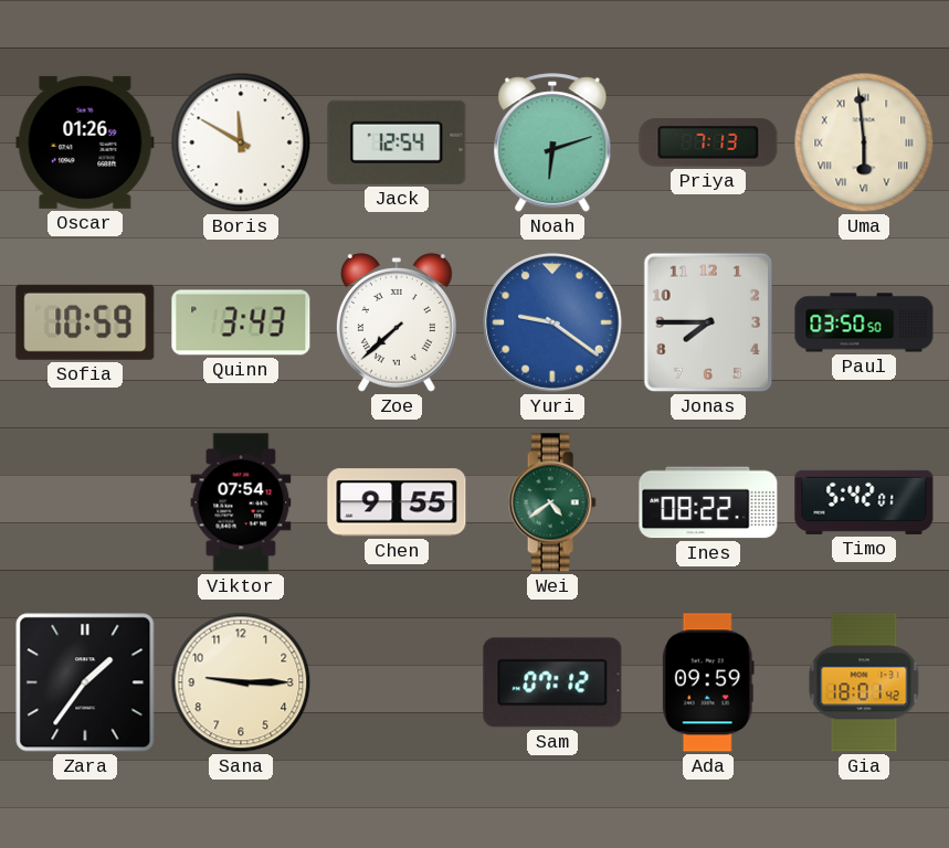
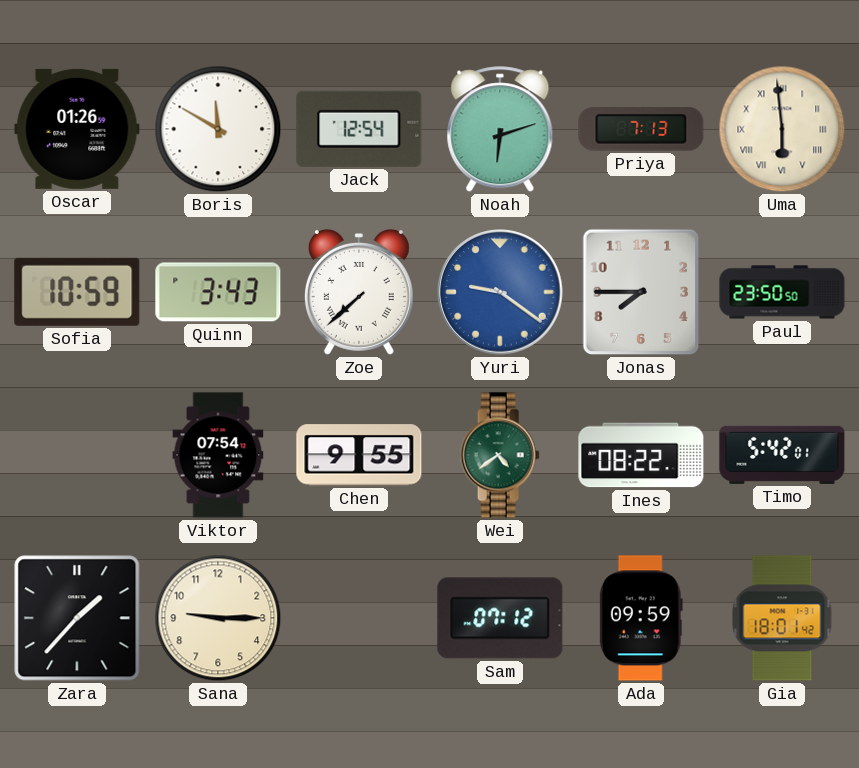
Paul: 03:50 -> 23:50 (782, 292)
Zara: 1:36 -> 1:37 (77, 618)
